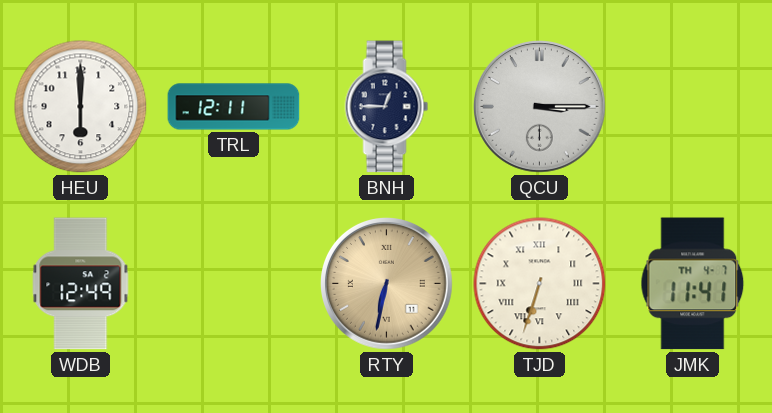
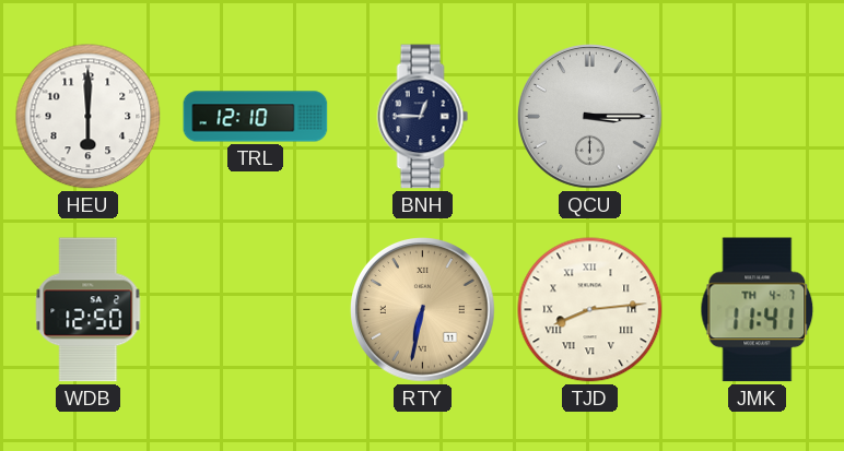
TRL: 12:11 -> 12:10 (256, 117)
WDB: 12:49 -> 12:50 (89, 310)
TJD: 6:33 -> 8:14 (590, 310)
